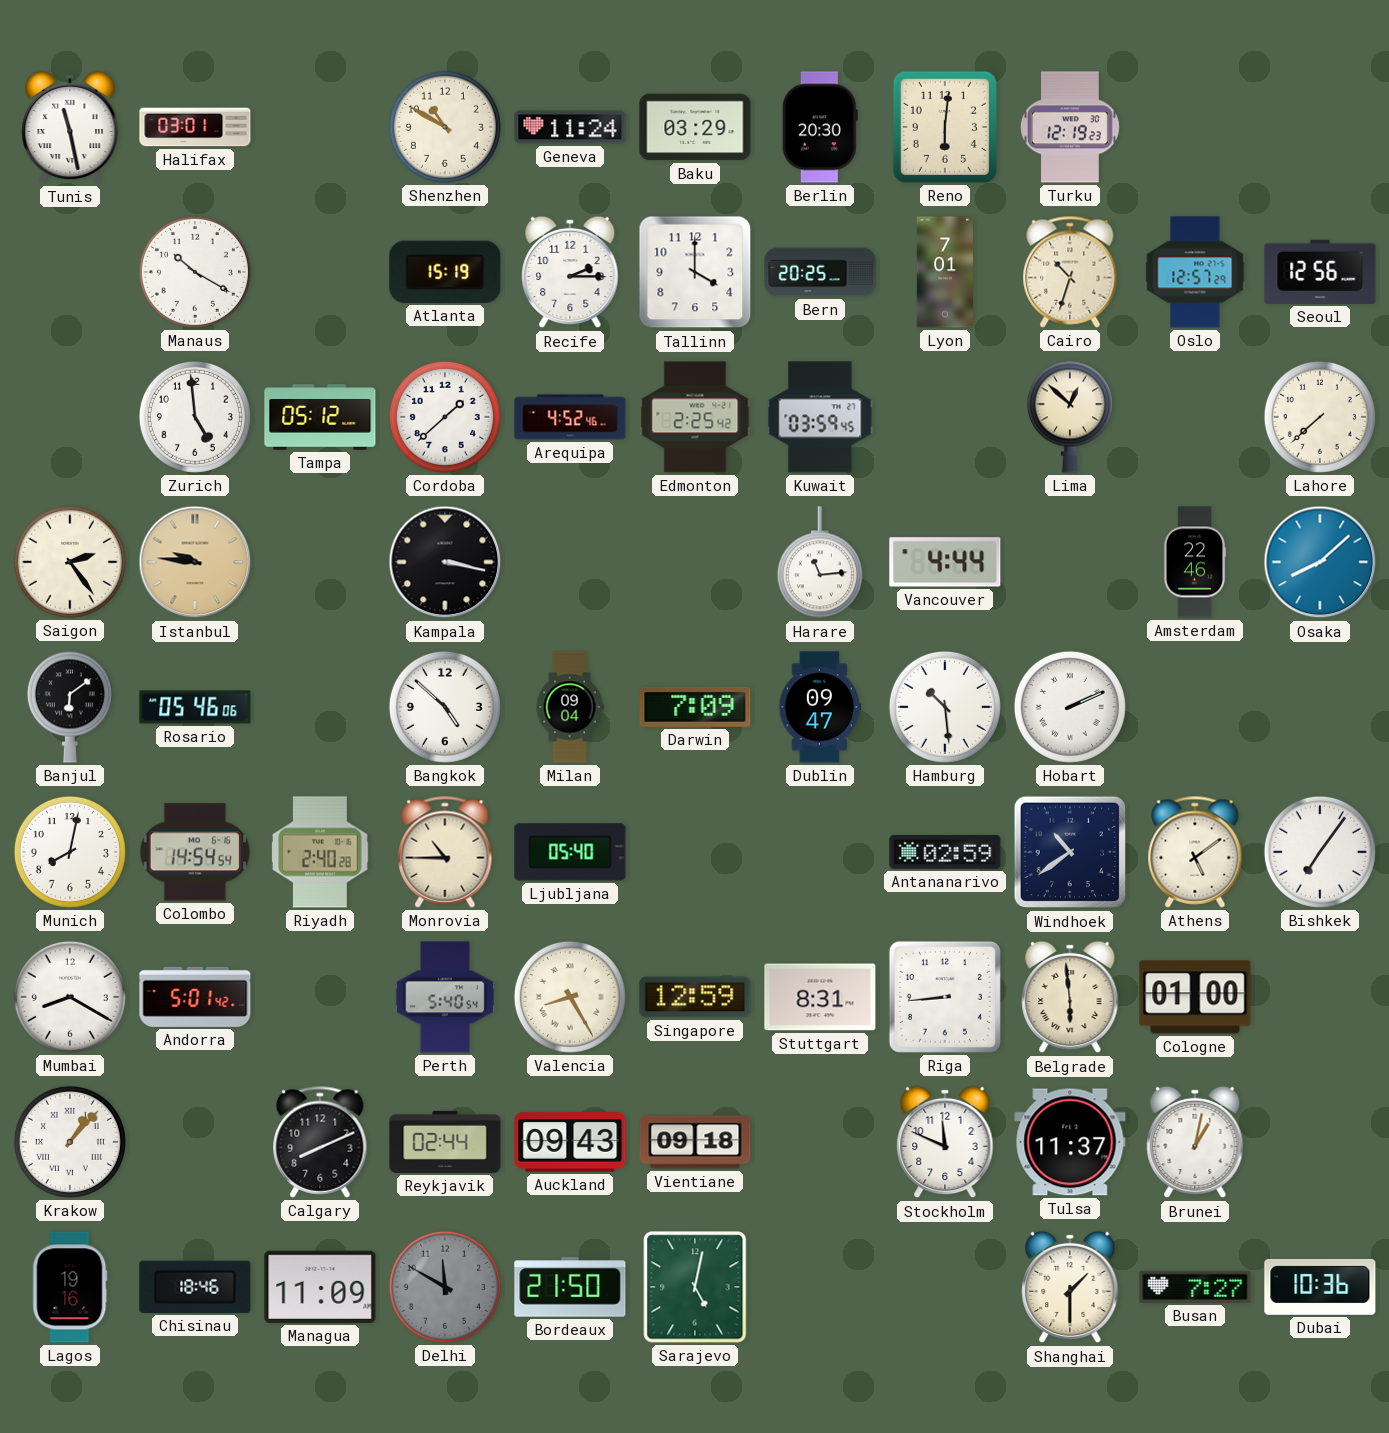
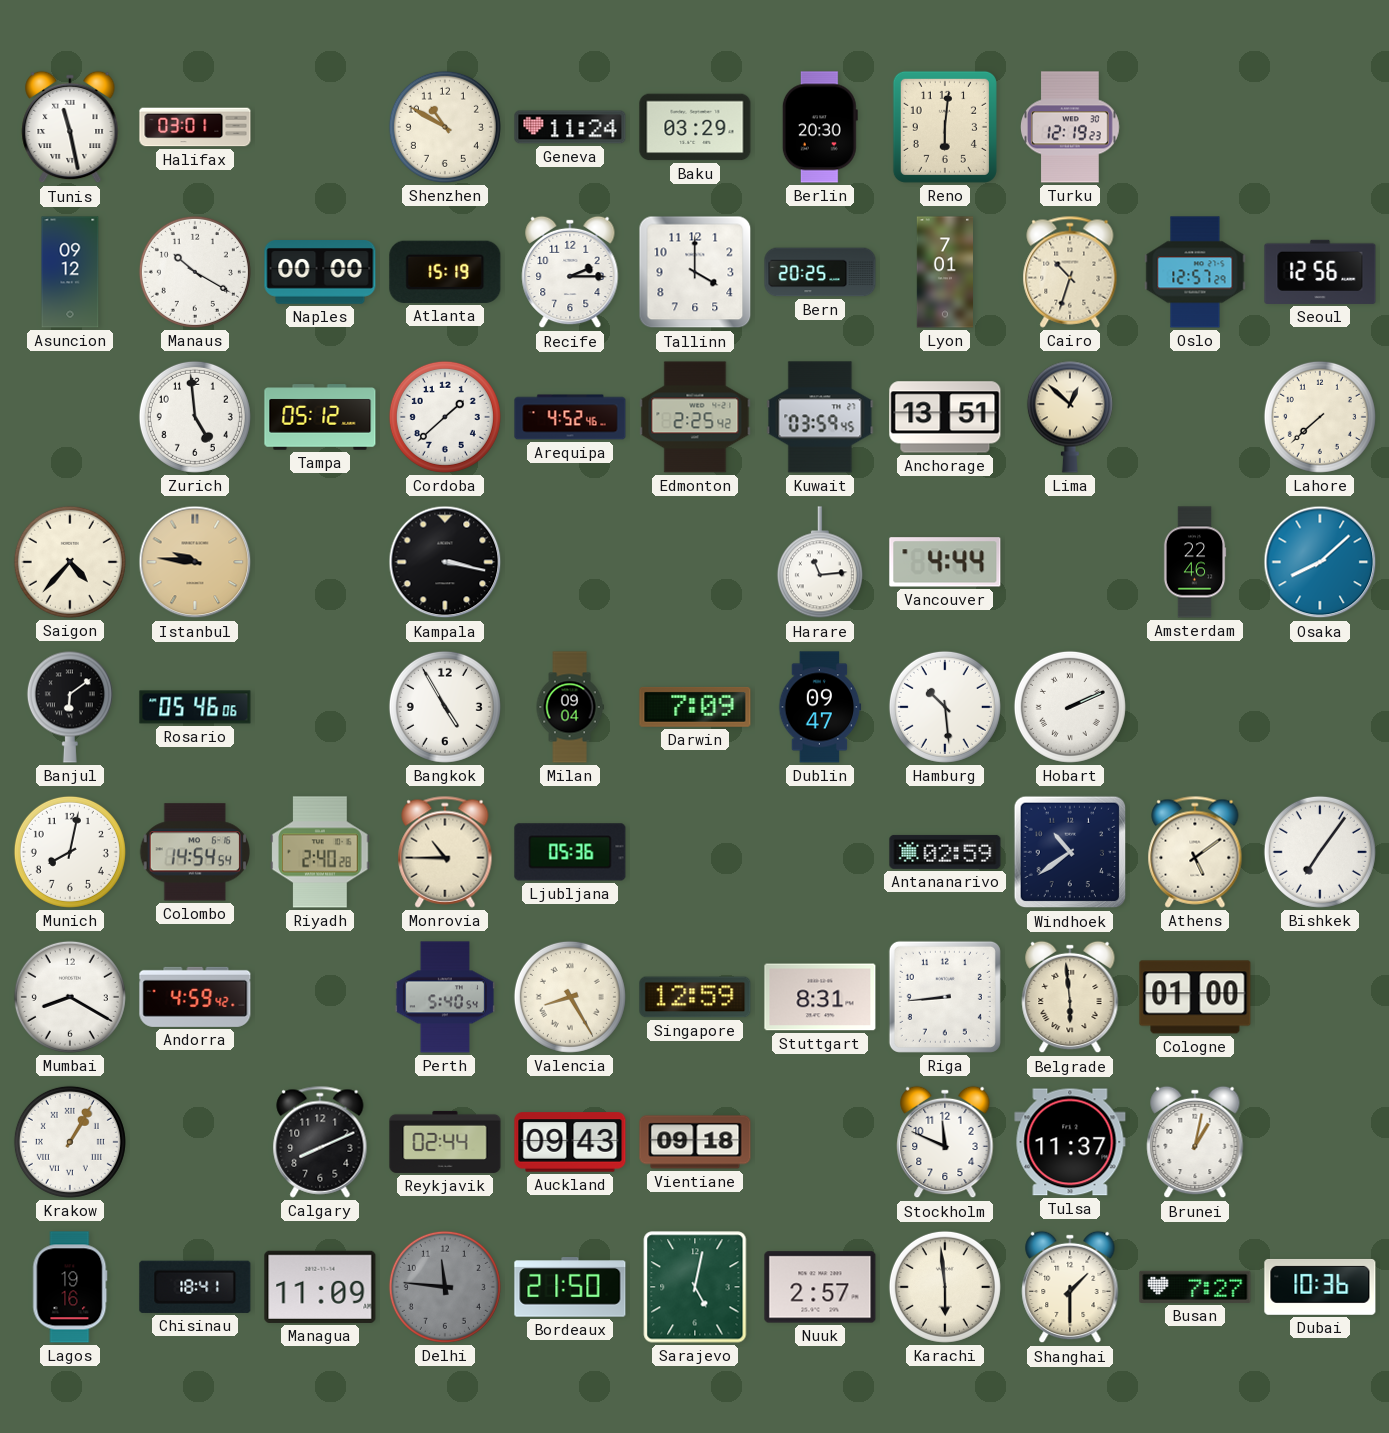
Asuncion: none -> 09:12 (70, 272)
Naples: none -> 00:00 (320, 273)
Anchorage: none -> 13:51 (945, 417)
Saigon: 2:24 -> 4:37 (70, 562)
Bangkok: 4:52 -> 4:55 (445, 707)
Ljubljana: 05:40 -> 05:36 (570, 852)
Andorra: 5:01 -> 4:59 (195, 997)
Krakow: 1:07 -> 1:05 (70, 1142)
Chisinau: 18:46 -> 18:41 (195, 1287)
Delhi: 11:50 -> 11:46 (445, 1287)
Nuuk: none -> 2:57 (820, 1287)
Karachi: none -> 5:59 (945, 1287)
